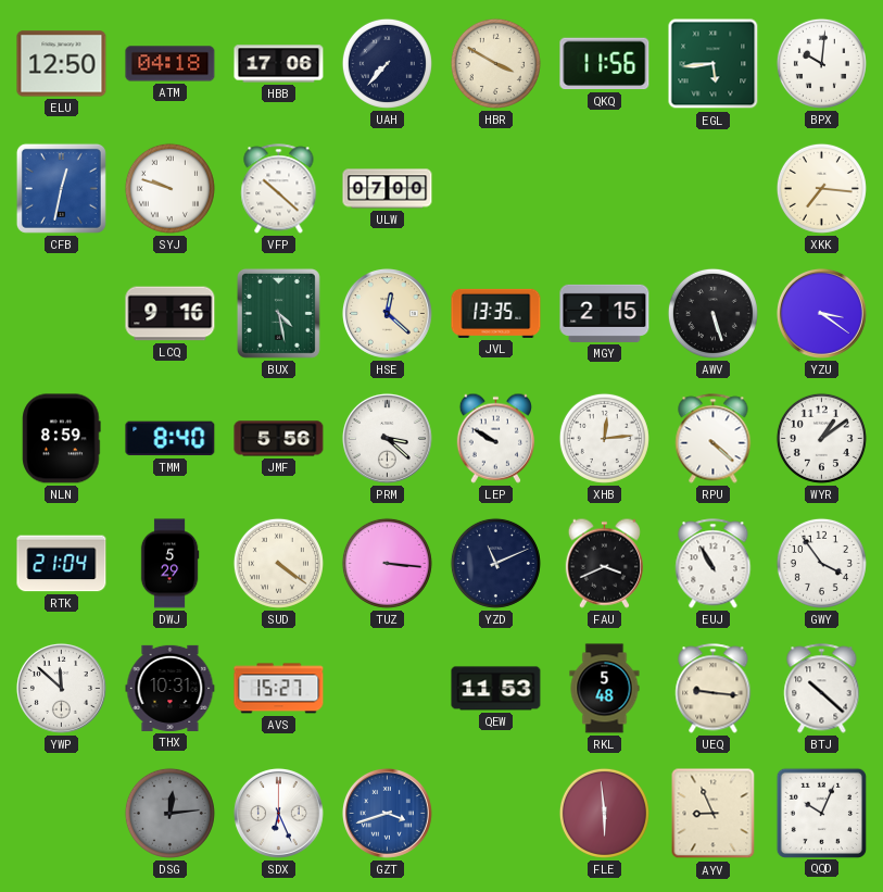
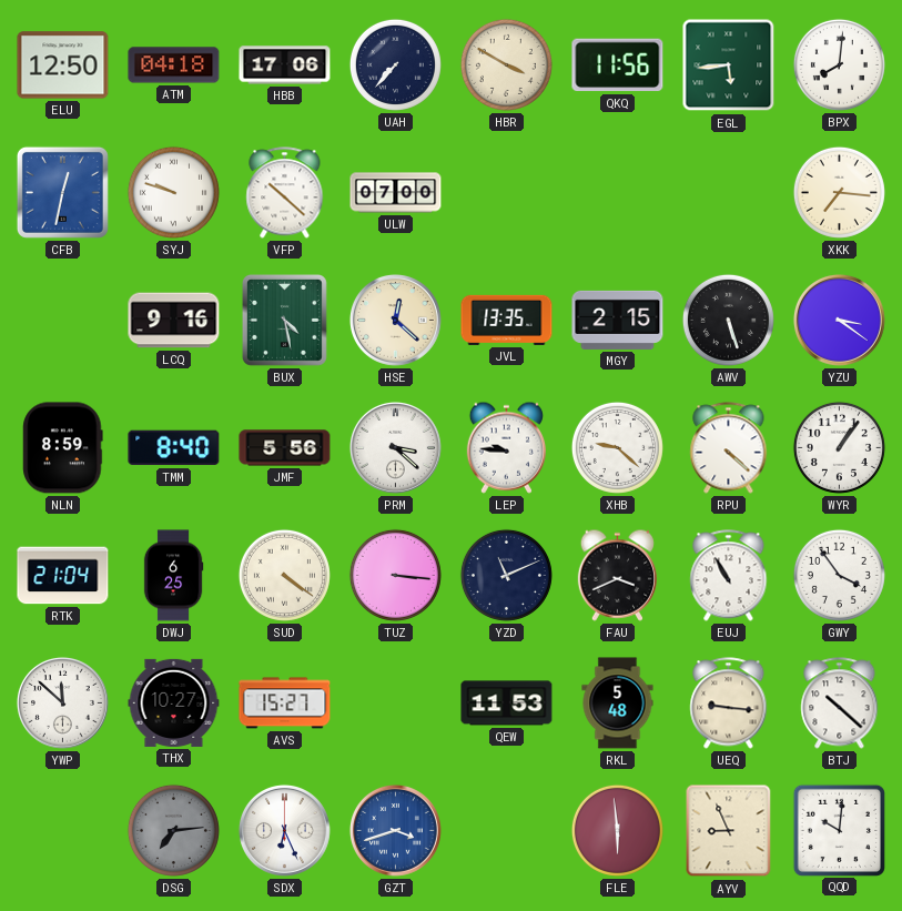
BPX: 10:01 -> 8:01 (839, 64)
LEP: 9:50 -> 9:46 (506, 447)
XHB: 12:14 -> 9:22 (617, 447)
WYR: 1:09 -> 1:06 (839, 447)
DWJ: 5:29 -> 6:25 (173, 576)
THX: 10:31 -> 10:27 (174, 702)
DSG: 12:14 -> 7:14 (173, 830)
QQD: 10:04 -> 10:01 (839, 830)
